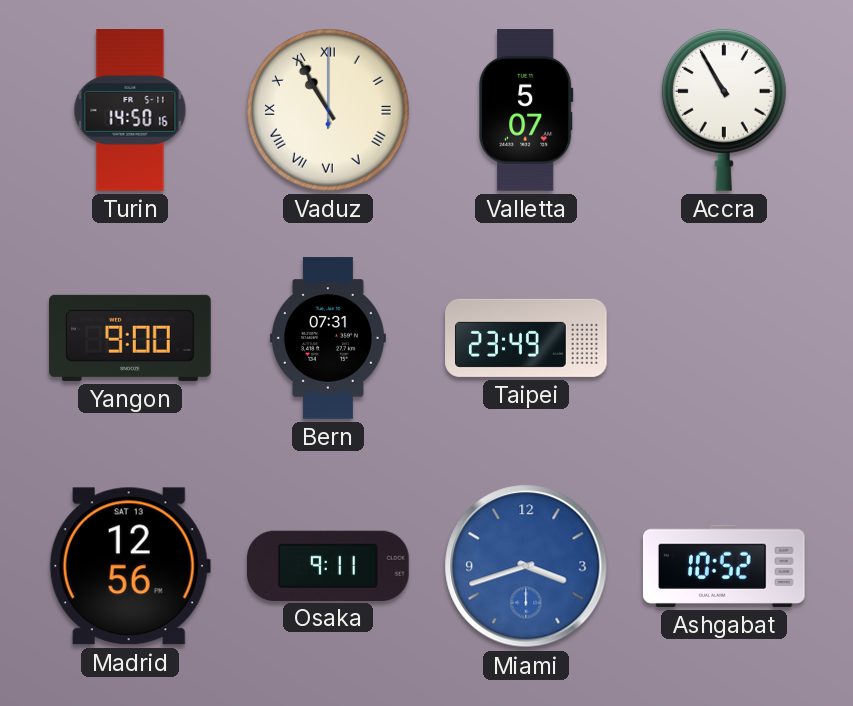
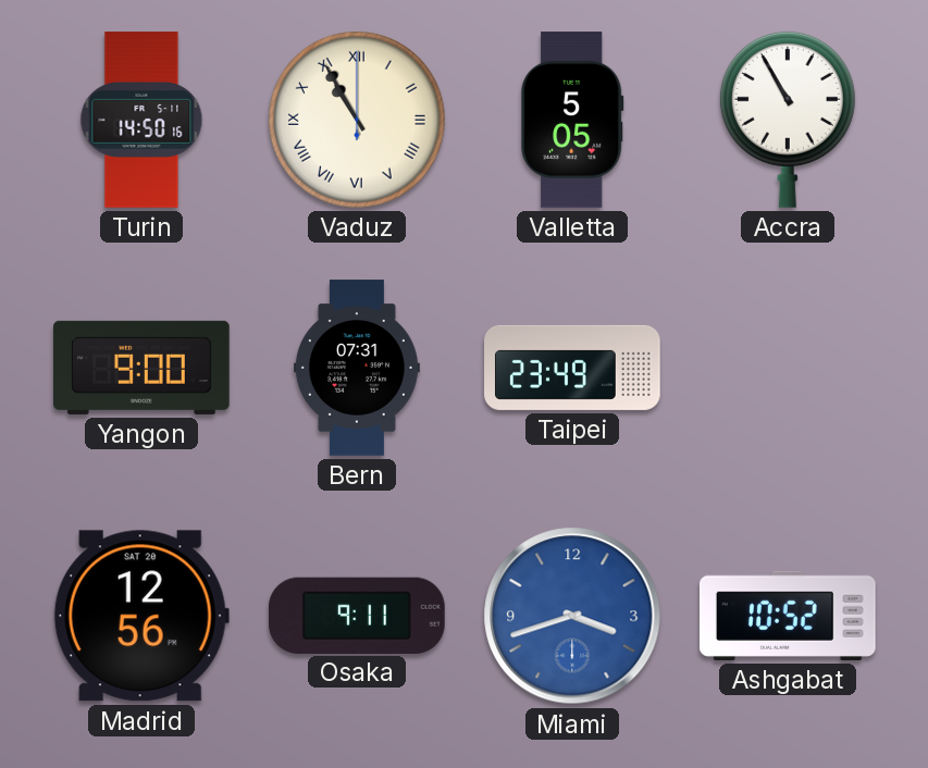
Valletta: 5:07 -> 5:05 (572, 120)
Madrid date: SAT 13 -> SAT 20 (141, 616)
